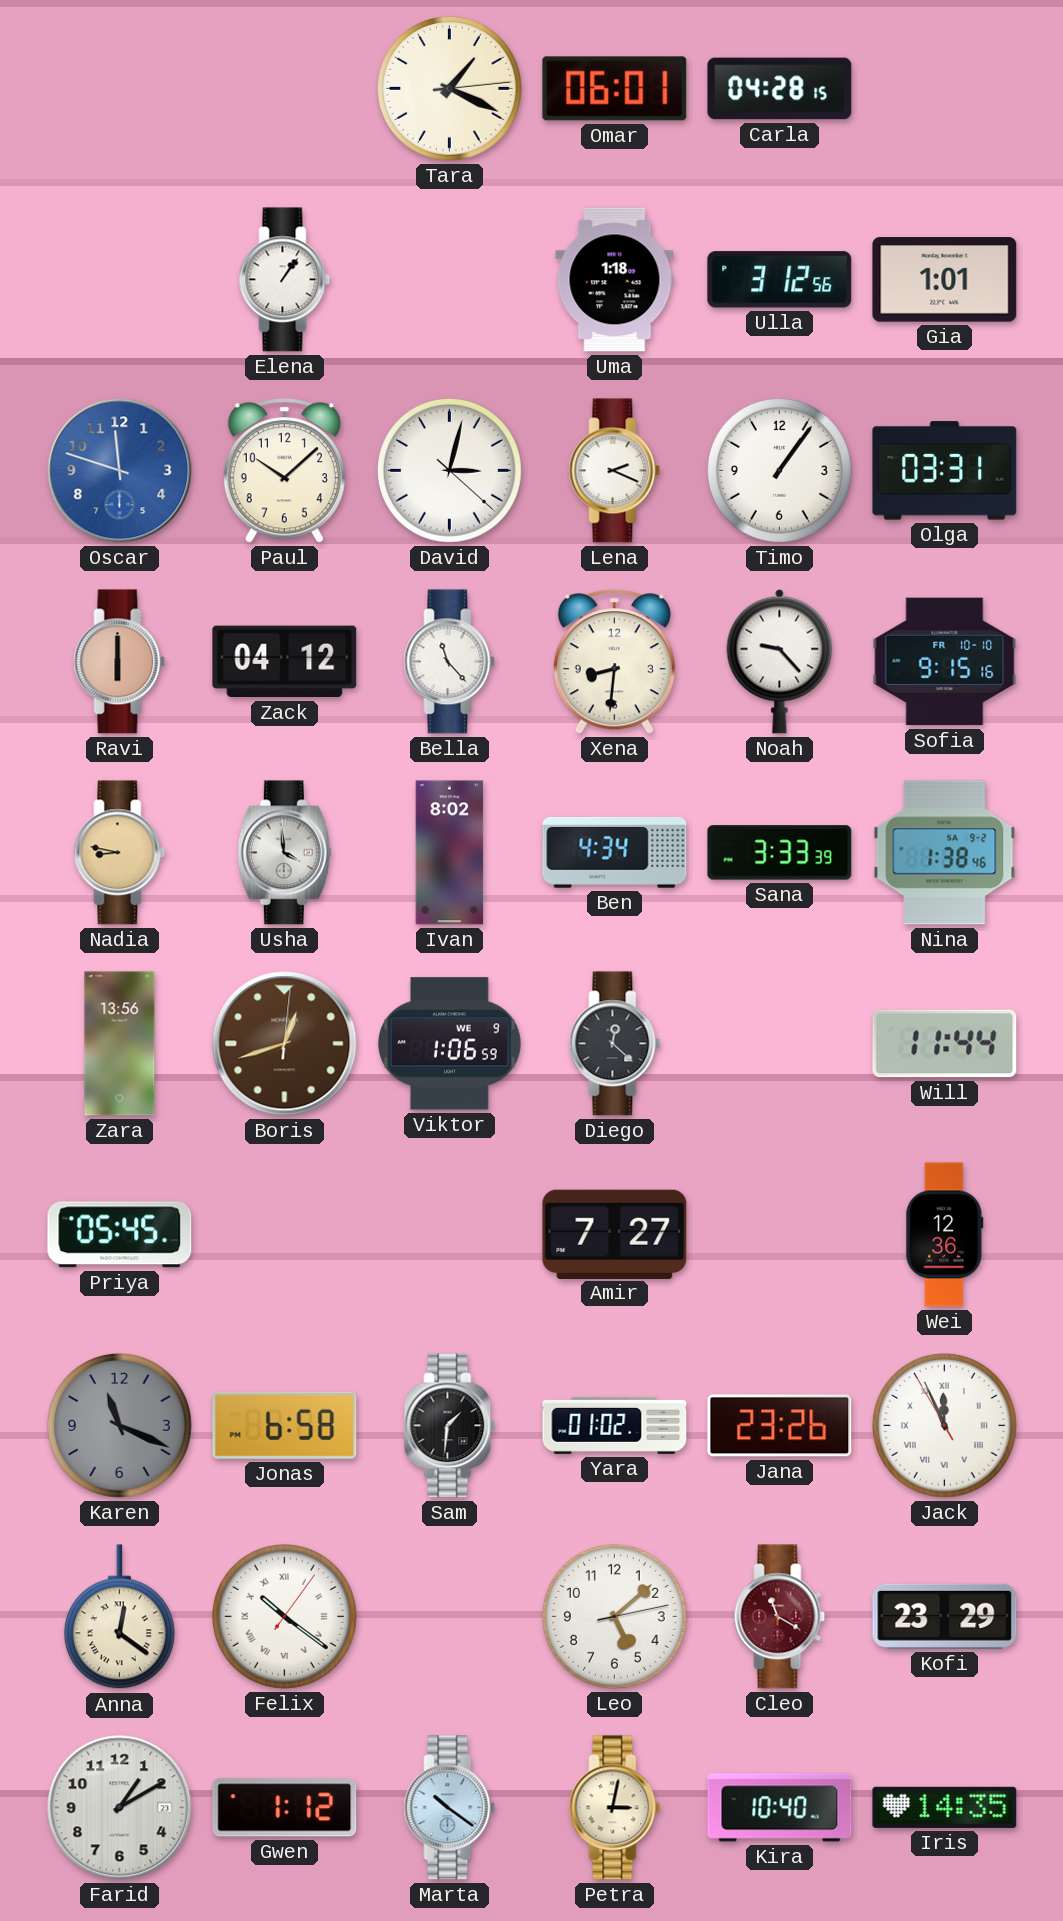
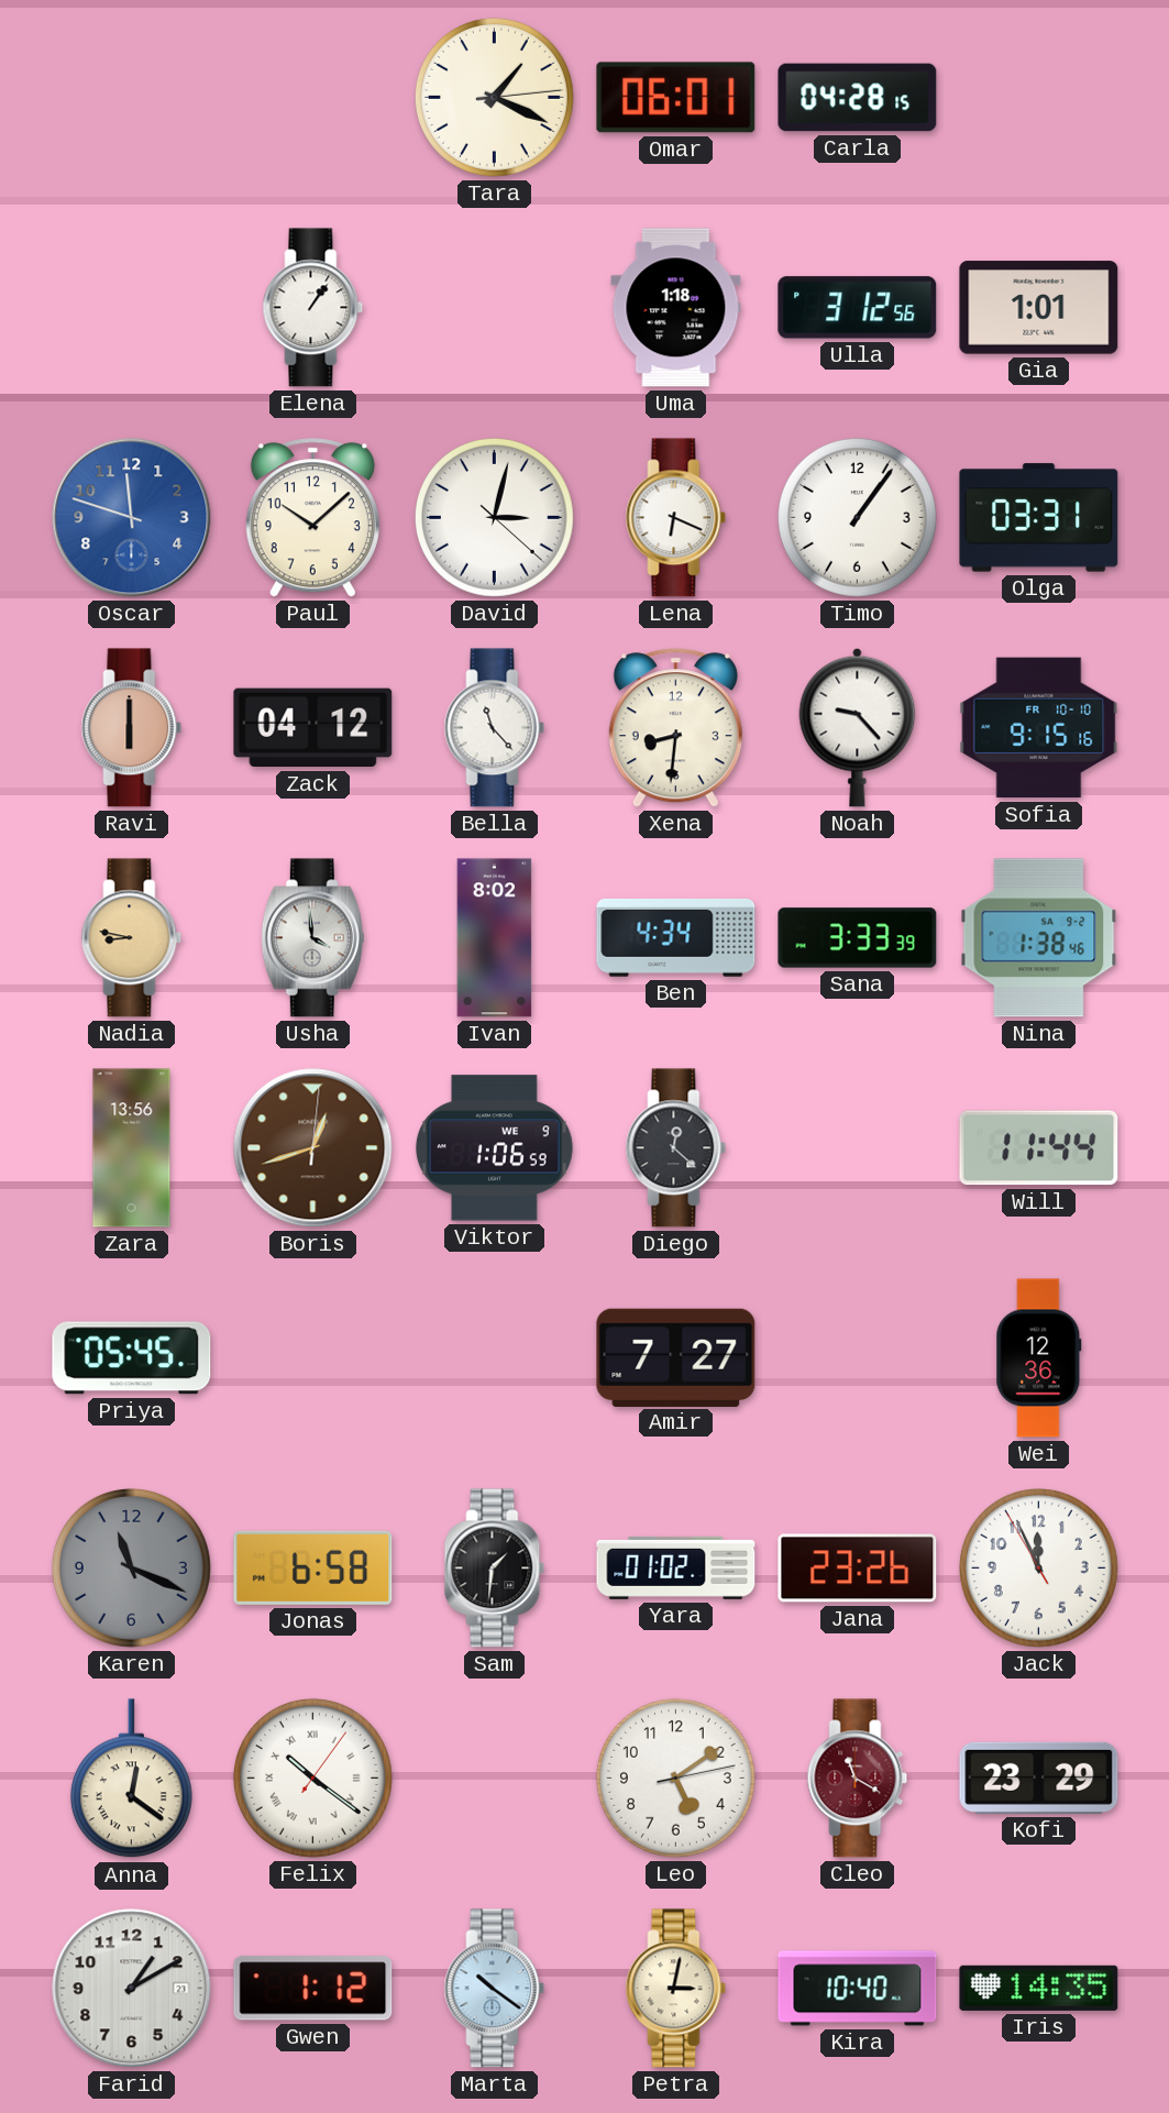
Lena: 2:19 -> 6:19 (676, 518)
Jack numerals: Roman -> Arabic (1038, 1567)
Leo: 5:08 -> 5:09 (675, 1778)
